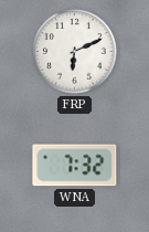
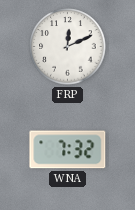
FRP: 6:11 -> 12:11 (68, 47)
